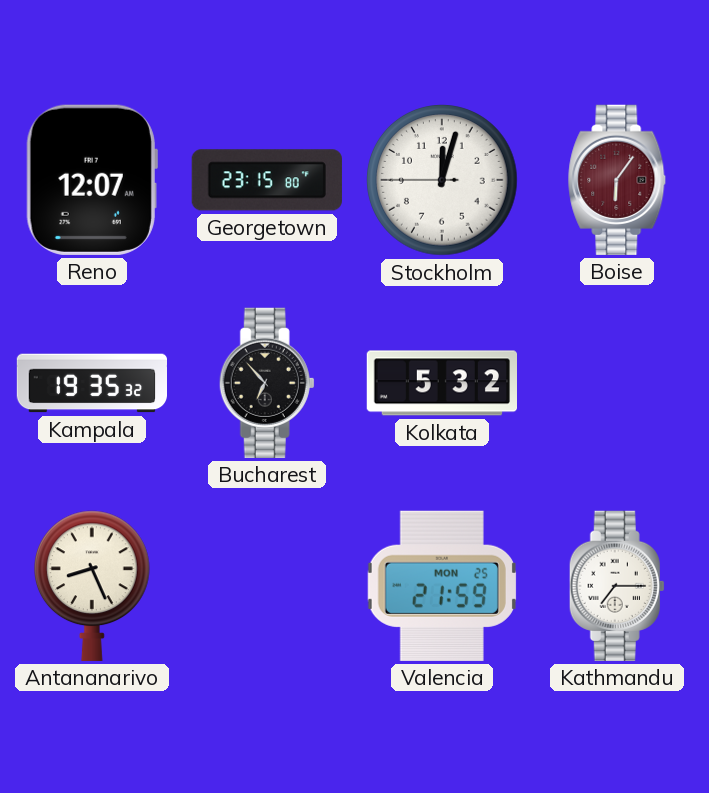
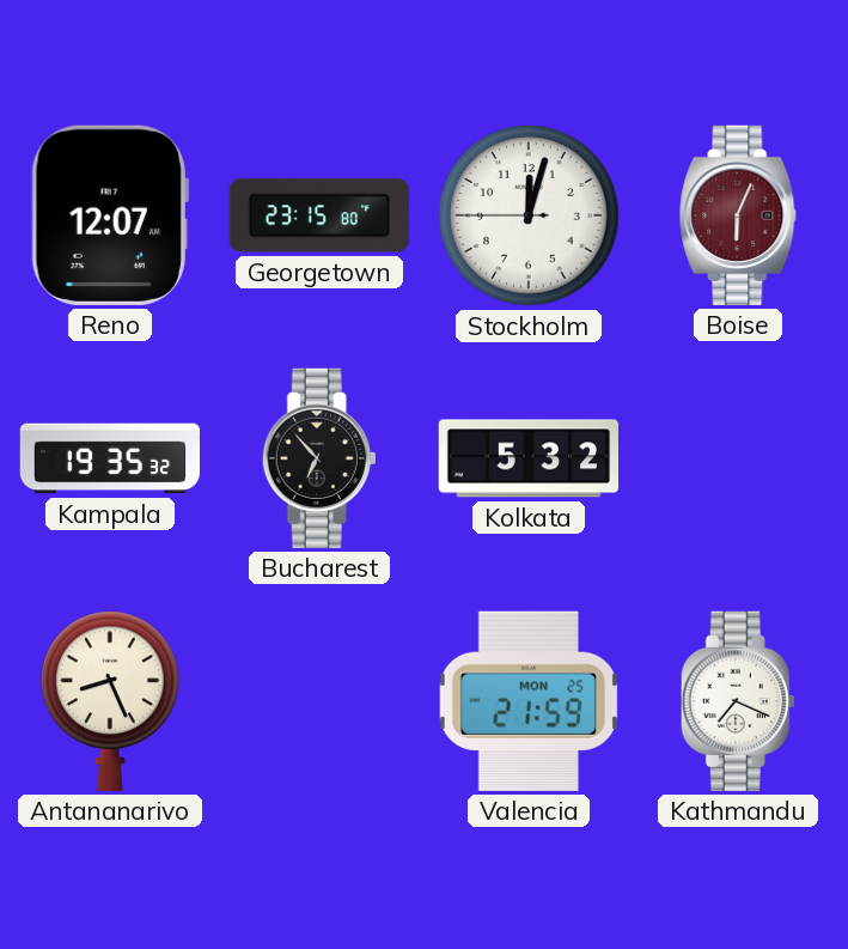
Boise: 6:06 -> 6:04 (738, 215)
Kathmandu: 7:15 -> 7:19 (738, 701)
